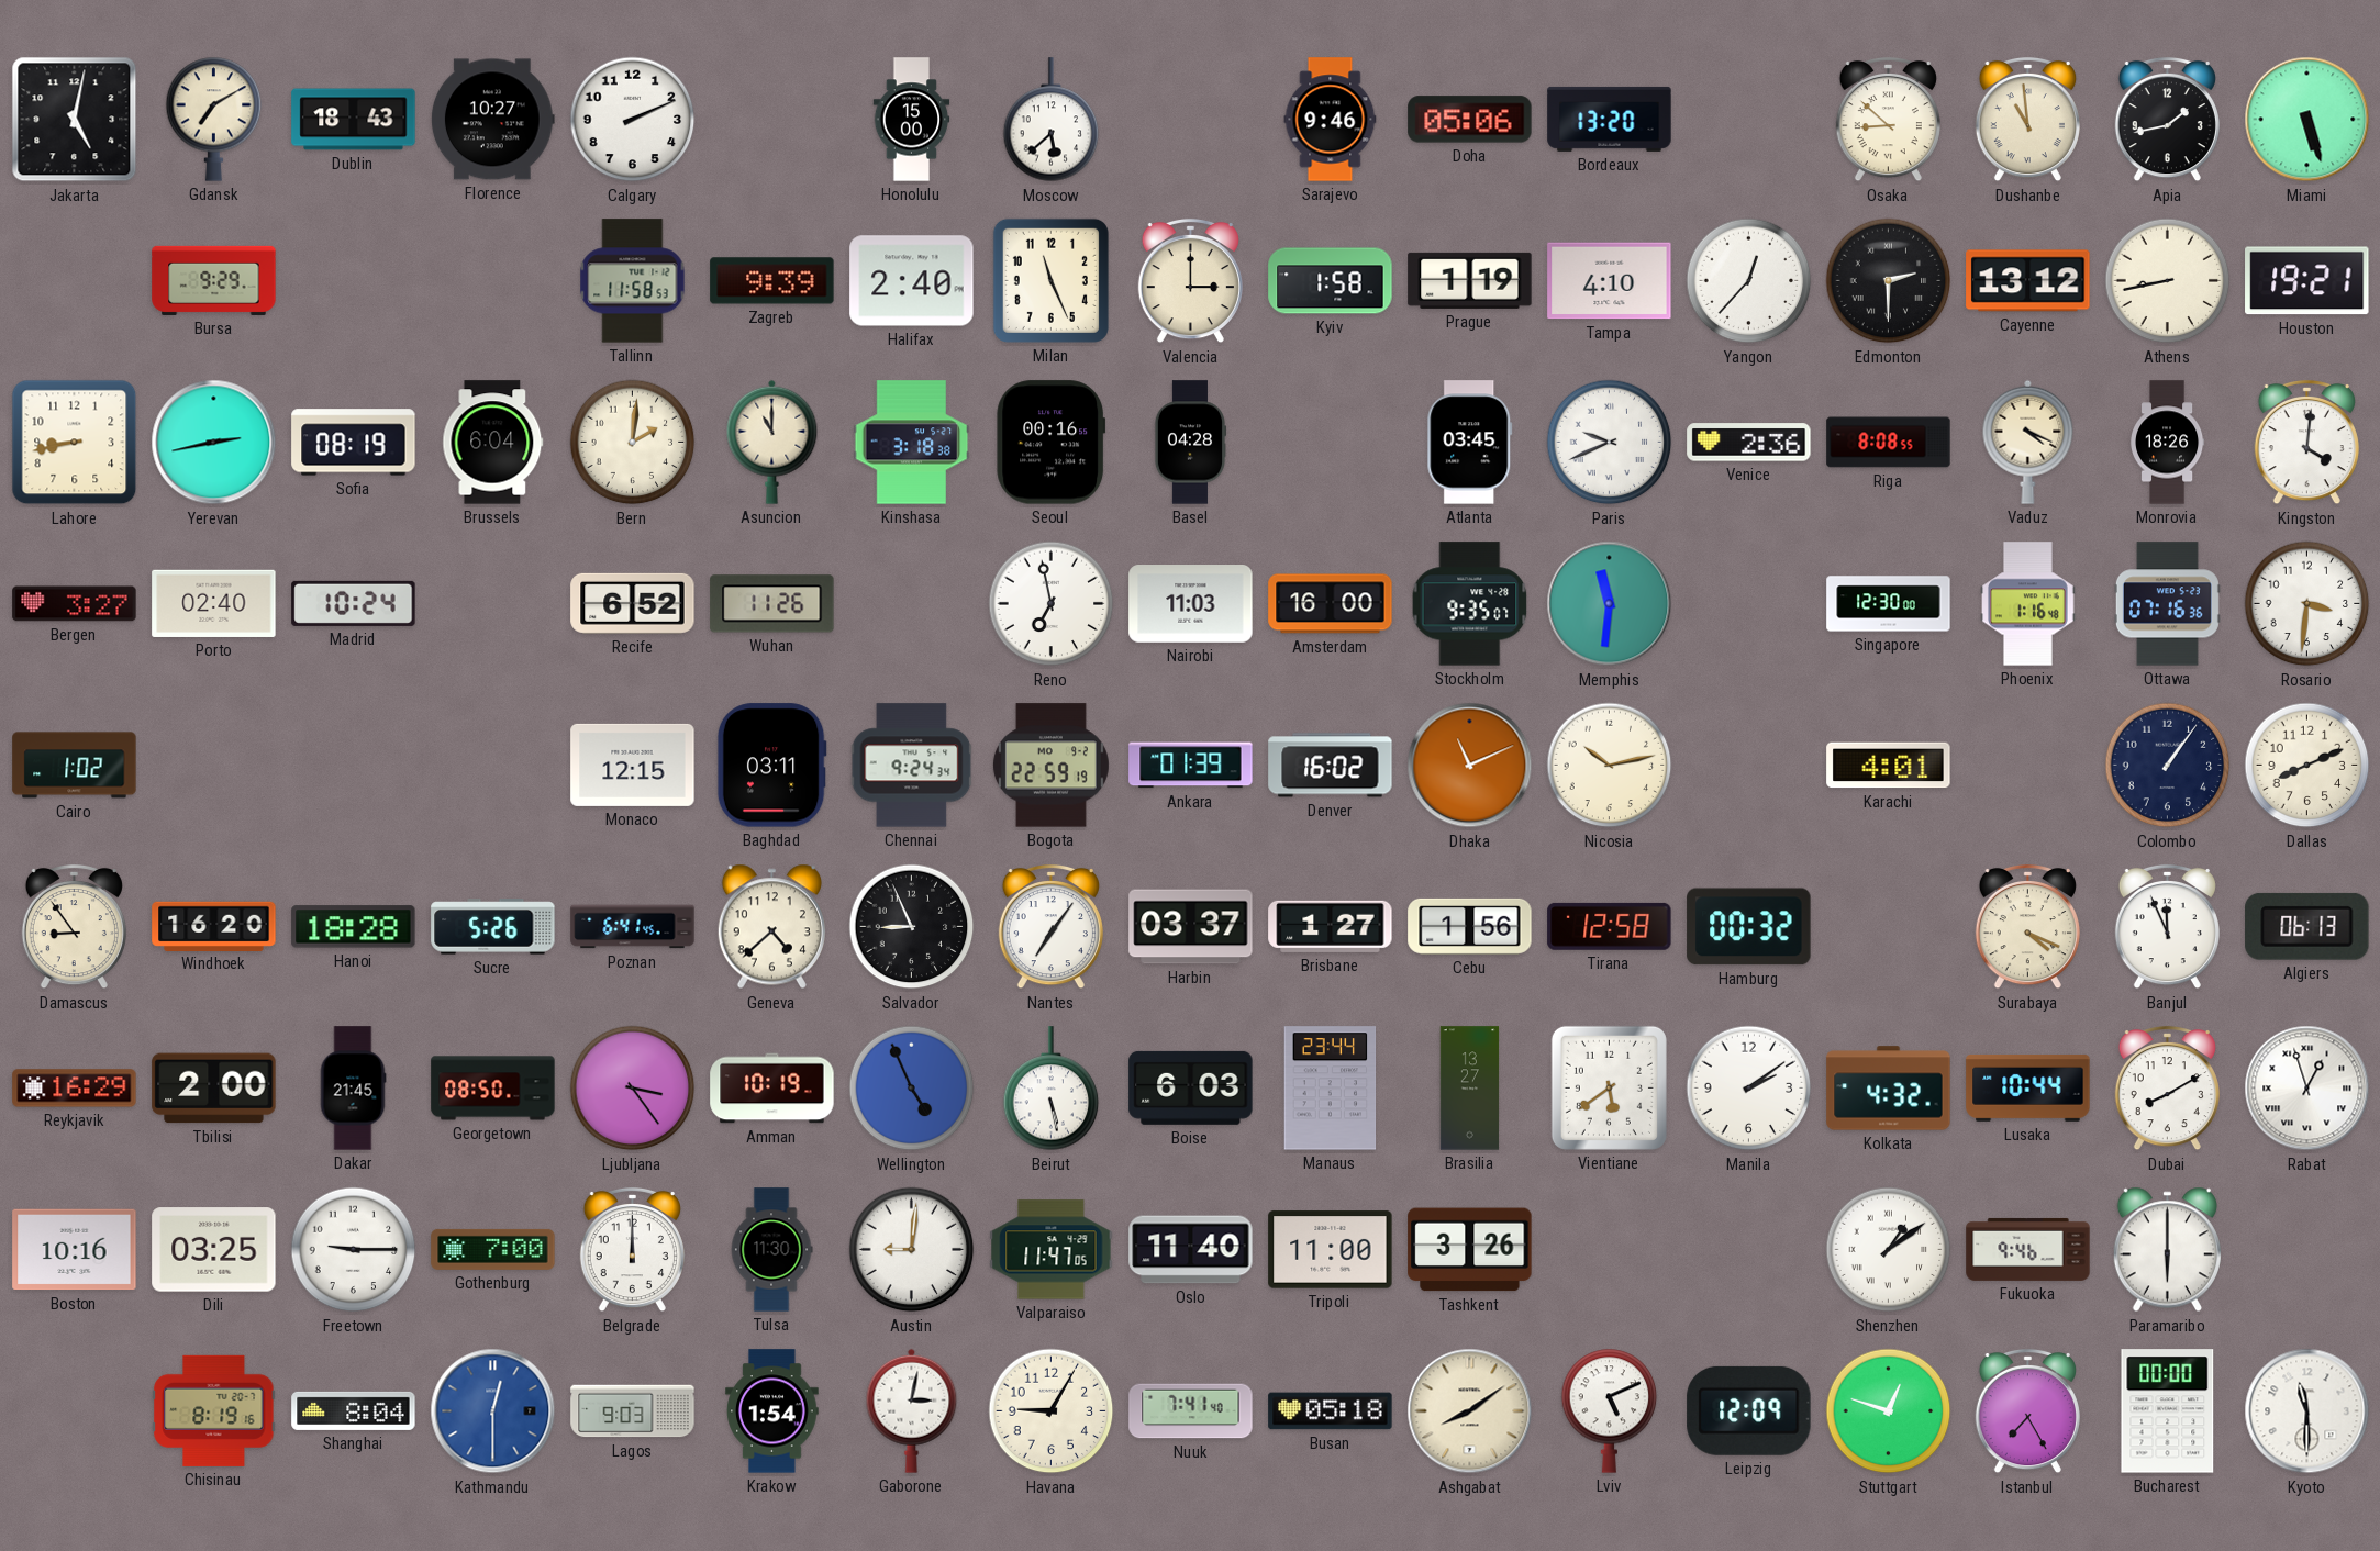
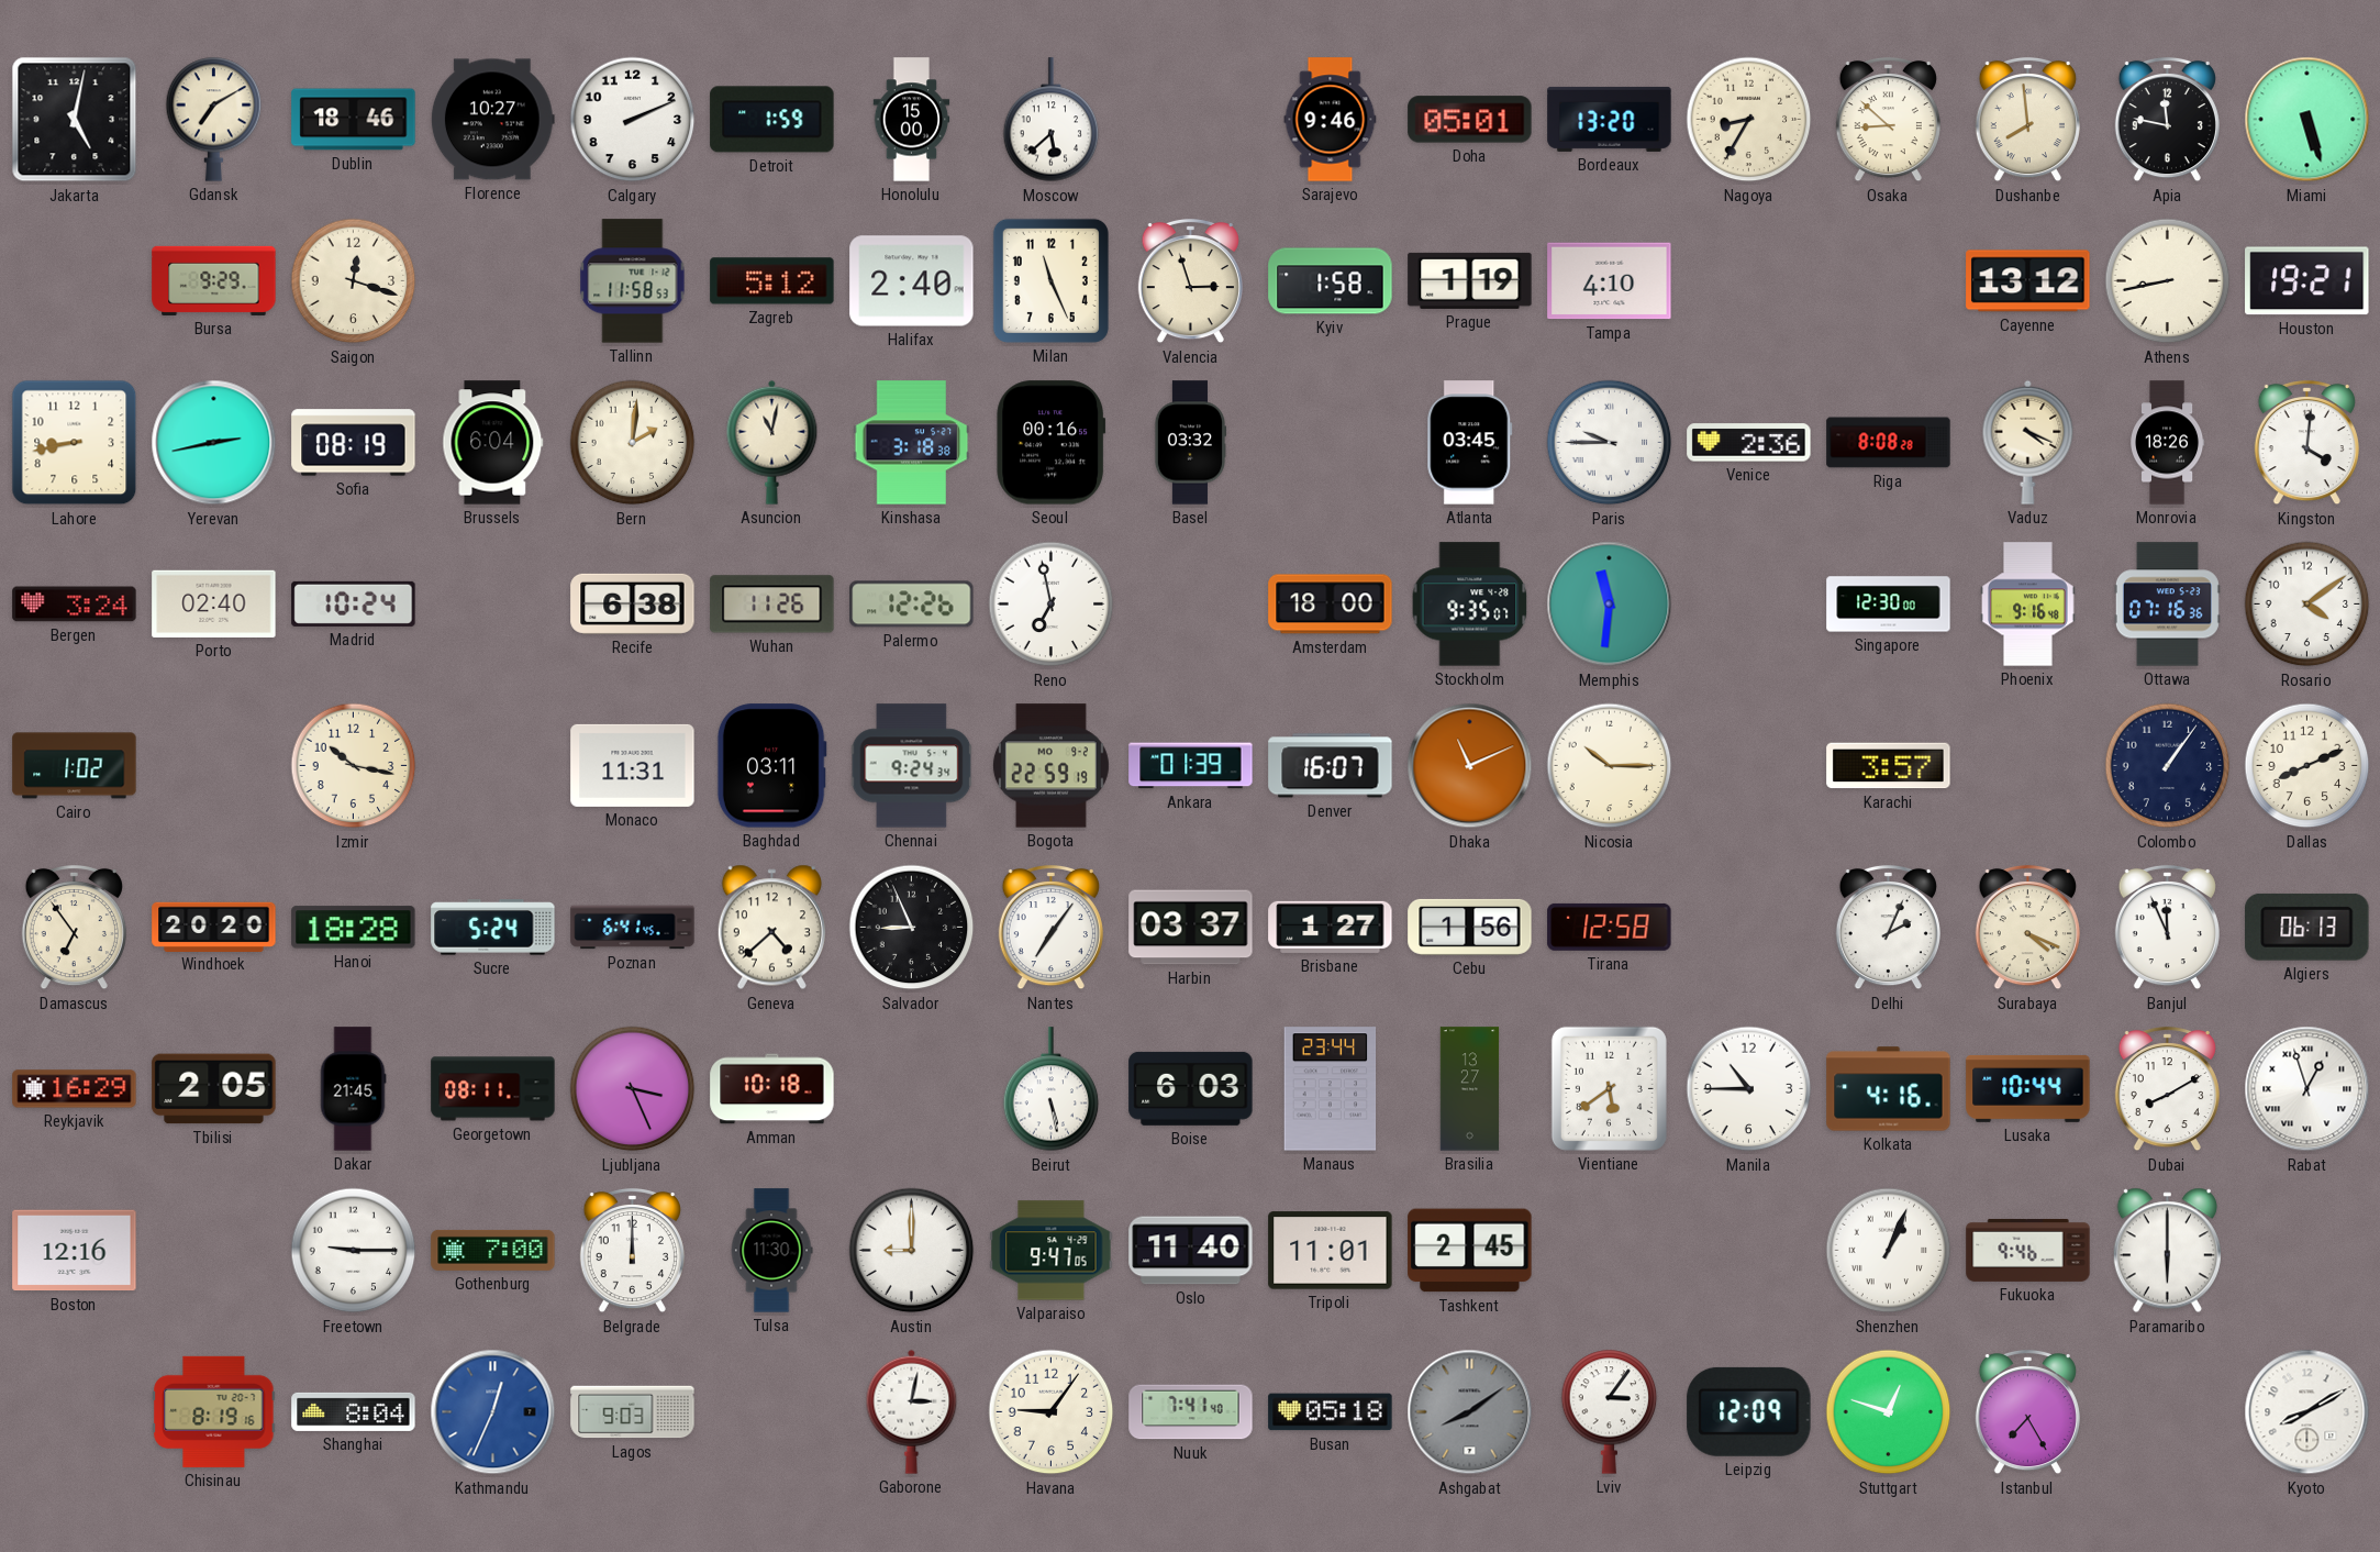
Dublin: 18:43 -> 18:46 (354, 120)
Detroit: none -> 1:59 (772, 120)
Doha: 05:06 -> 05:01 (1470, 120)
Nagoya: none -> 8:35 (1749, 120)
Dushanbe: 10:59 -> 7:59 (2027, 120)
Apia: 1:43 -> 11:47 (2167, 120)
Saigon: none -> 12:18 (354, 281)
Zagreb: 9:39 -> 5:12 (772, 281)
Valencia: 3:00 -> 2:57 (1190, 281)
Yangon: 12:37 -> none (1749, 281)
Edmonton: 2:30 -> none (1889, 281)
Asuncion: 11:00 -> 11:02 (772, 442)
Basel: 04:28 -> 03:32 (1190, 443)
Paris: 9:41 -> 9:45 (1610, 443)
Riga: 8:08:55 -> 8:08:28 (1889, 443)
Bergen: 3:27 -> 3:24 (75, 605)
Recife: 6:52 -> 6:38 (633, 603)
Palermo: none -> 12:26 (912, 605)
Nairobi: 11:03 -> none (1191, 604)
Amsterdam: 16:00 -> 18:00 (1331, 605)
Phoenix: 1:16 -> 9:16 (2028, 605)
Rosario: 3:31 -> 4:09 (2307, 605)
Izmir: none -> 10:17 (354, 766)
Monaco: 12:15 -> 11:31 (633, 765)
Denver: 16:02 -> 16:07 (1331, 766)
Nicosia: 10:13 -> 10:15 (1610, 766)
Karachi: 4:01 -> 3:57 (1889, 766)
Damascus: 8:54 -> 6:54 (74, 928)
Windhoek: 16:20 -> 20:20 (214, 927)
Sucre: 5:26 -> 5:24 (493, 928)
Hamburg: 00:32 -> none (1749, 927)
Delhi: none -> 2:04 (1888, 928)
Tbilisi: 2:00 -> 2:05 (214, 1089)
Georgetown: 08:50 -> 08:11 (493, 1089)
Ljubljana: 3:24 -> 3:26 (633, 1089)
Amman: 10:19 -> 10:18 (772, 1089)
Wellington: 4:56 -> none (912, 1089)
Manila: 2:09 -> 10:45 (1749, 1089)
Kolkata: 4:32 -> 4:16 (1889, 1089)
Boston: 10:16 -> 12:16 (75, 1251)
Dili: 03:25 -> none (214, 1250)
Austin: 9:01 -> 9:00 (912, 1251)
Valparaiso: 11:47 -> 9:47 (1052, 1251)
Tripoli: 11:00 -> 11:01 (1331, 1251)
Tashkent: 3:26 -> 2:45 (1470, 1251)
Shenzhen: 1:09 -> 1:04 (1889, 1251)
Kathmandu: 12:30 -> 12:34 (493, 1412)
Krakow: 1:54 -> none (772, 1411)
Havana: 9:05 -> 9:06 (1052, 1412)
Ashgabat dial: cream -> grey (1470, 1412)
Lviv: 5:11 -> 3:06 (1610, 1411)
Bucharest: 00:00 -> none (2168, 1411)
Kyoto: 11:30 -> 8:10 (2307, 1412)
